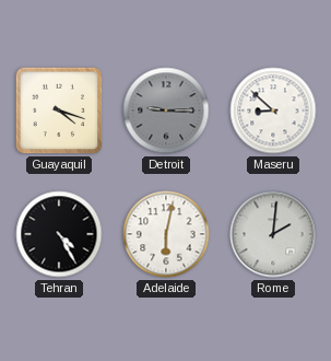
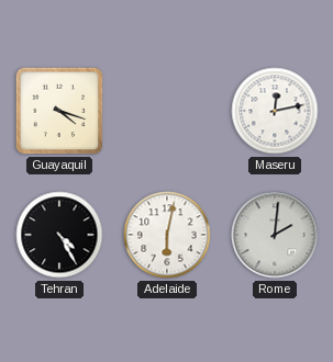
Detroit: 9:15 -> none (166, 110)
Maseru: 8:52 -> 12:13 (275, 111)
